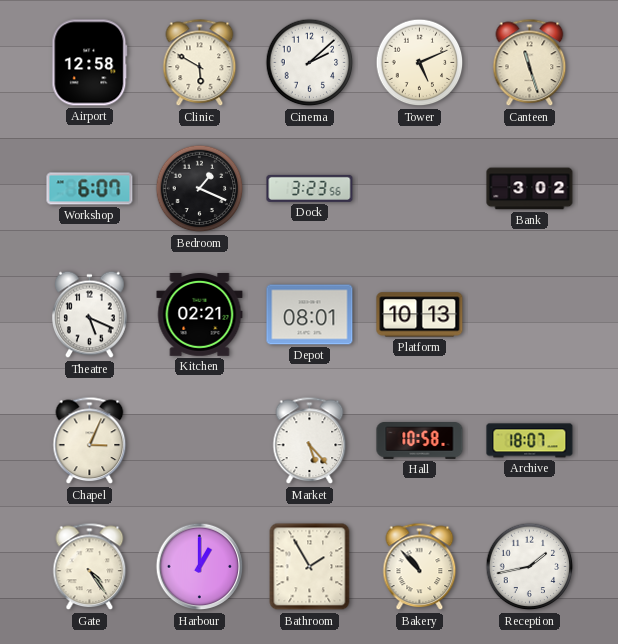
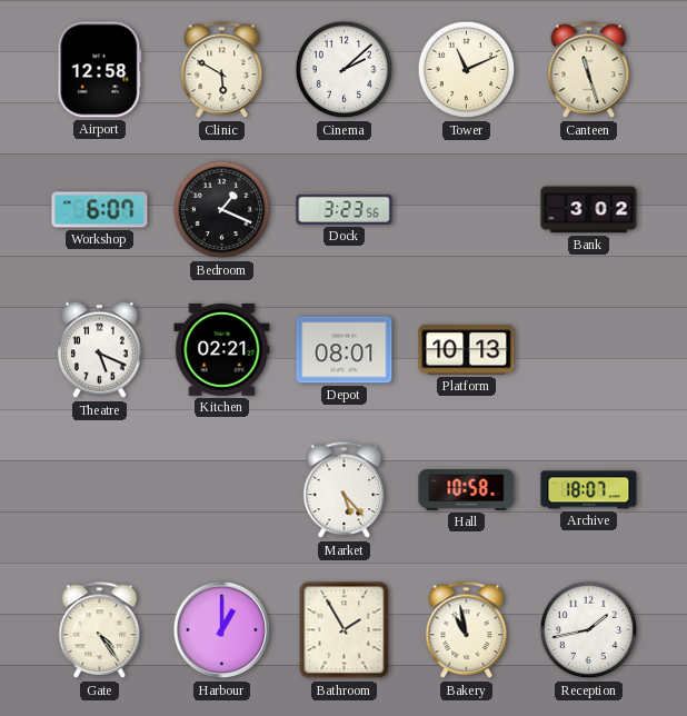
Tower: 5:11 -> 11:11 (467, 70)
Chapel: 3:04 -> none (90, 441)
Bakery: 10:53 -> 10:58 (467, 630)
